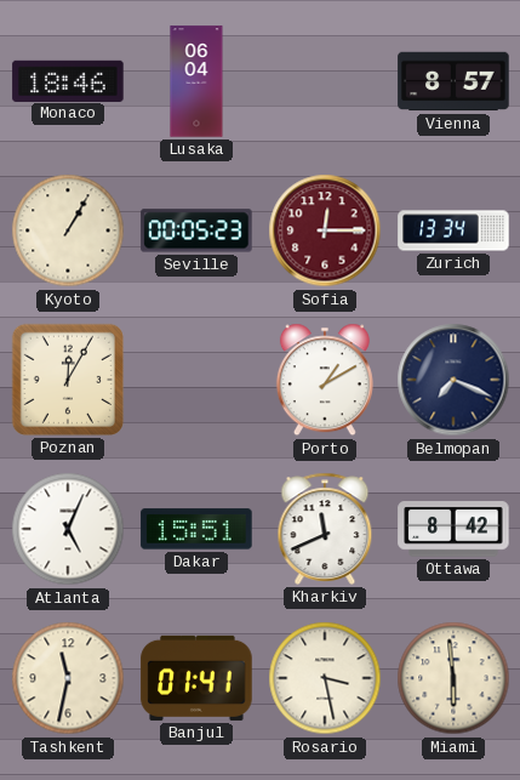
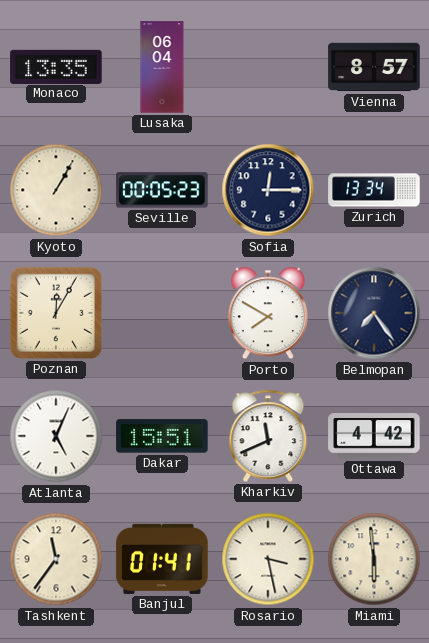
Monaco: 18:46 -> 13:35 (56, 66)
Sofia dial: burgundy -> navy (268, 190)
Porto: 1:10 -> 7:50 (268, 313)
Belmopan: 7:19 -> 7:24 (374, 313)
Ottawa: 8:42 -> 4:42 (374, 436)
Tashkent: 11:32 -> 11:36 (56, 559)
